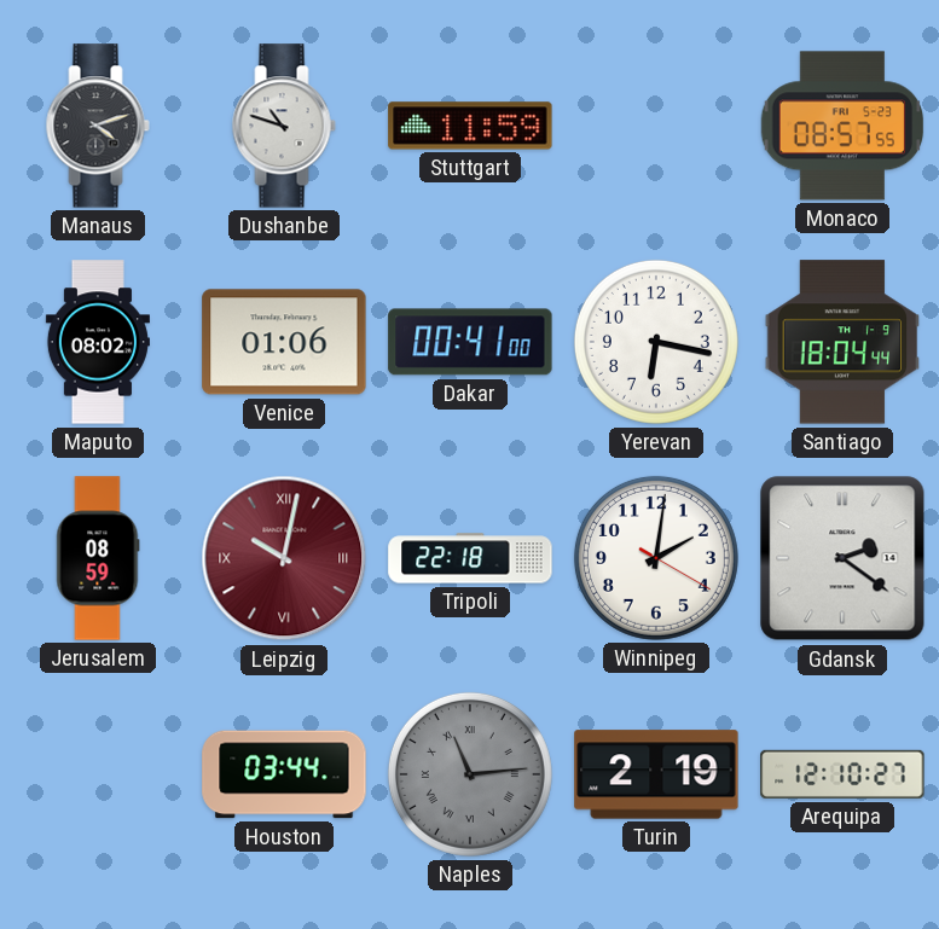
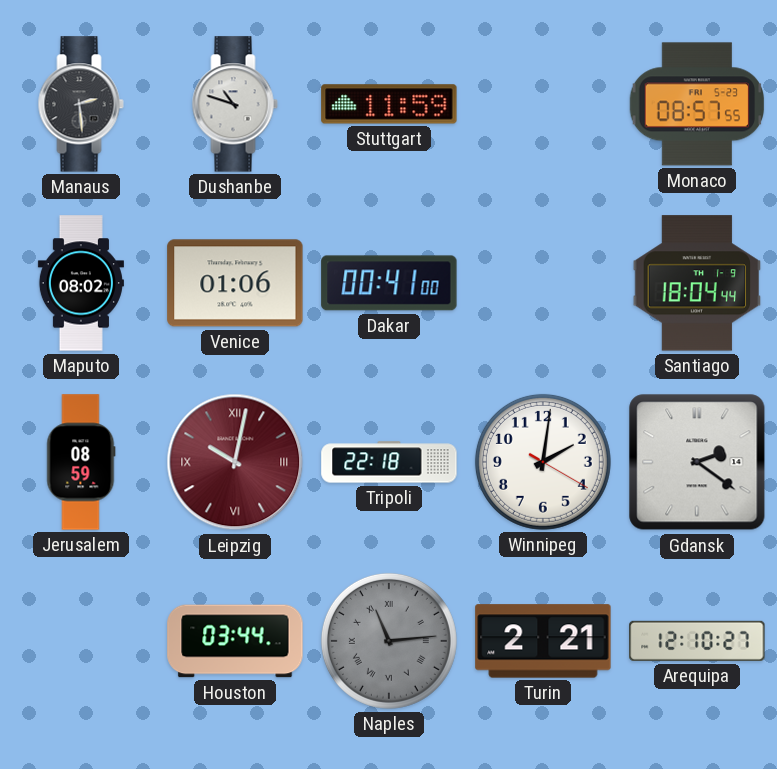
Manaus: 4:12 -> 2:29 (81, 104)
Yerevan: 6:17 -> none (656, 342)
Turin: 2:19 -> 2:21 (543, 641)
